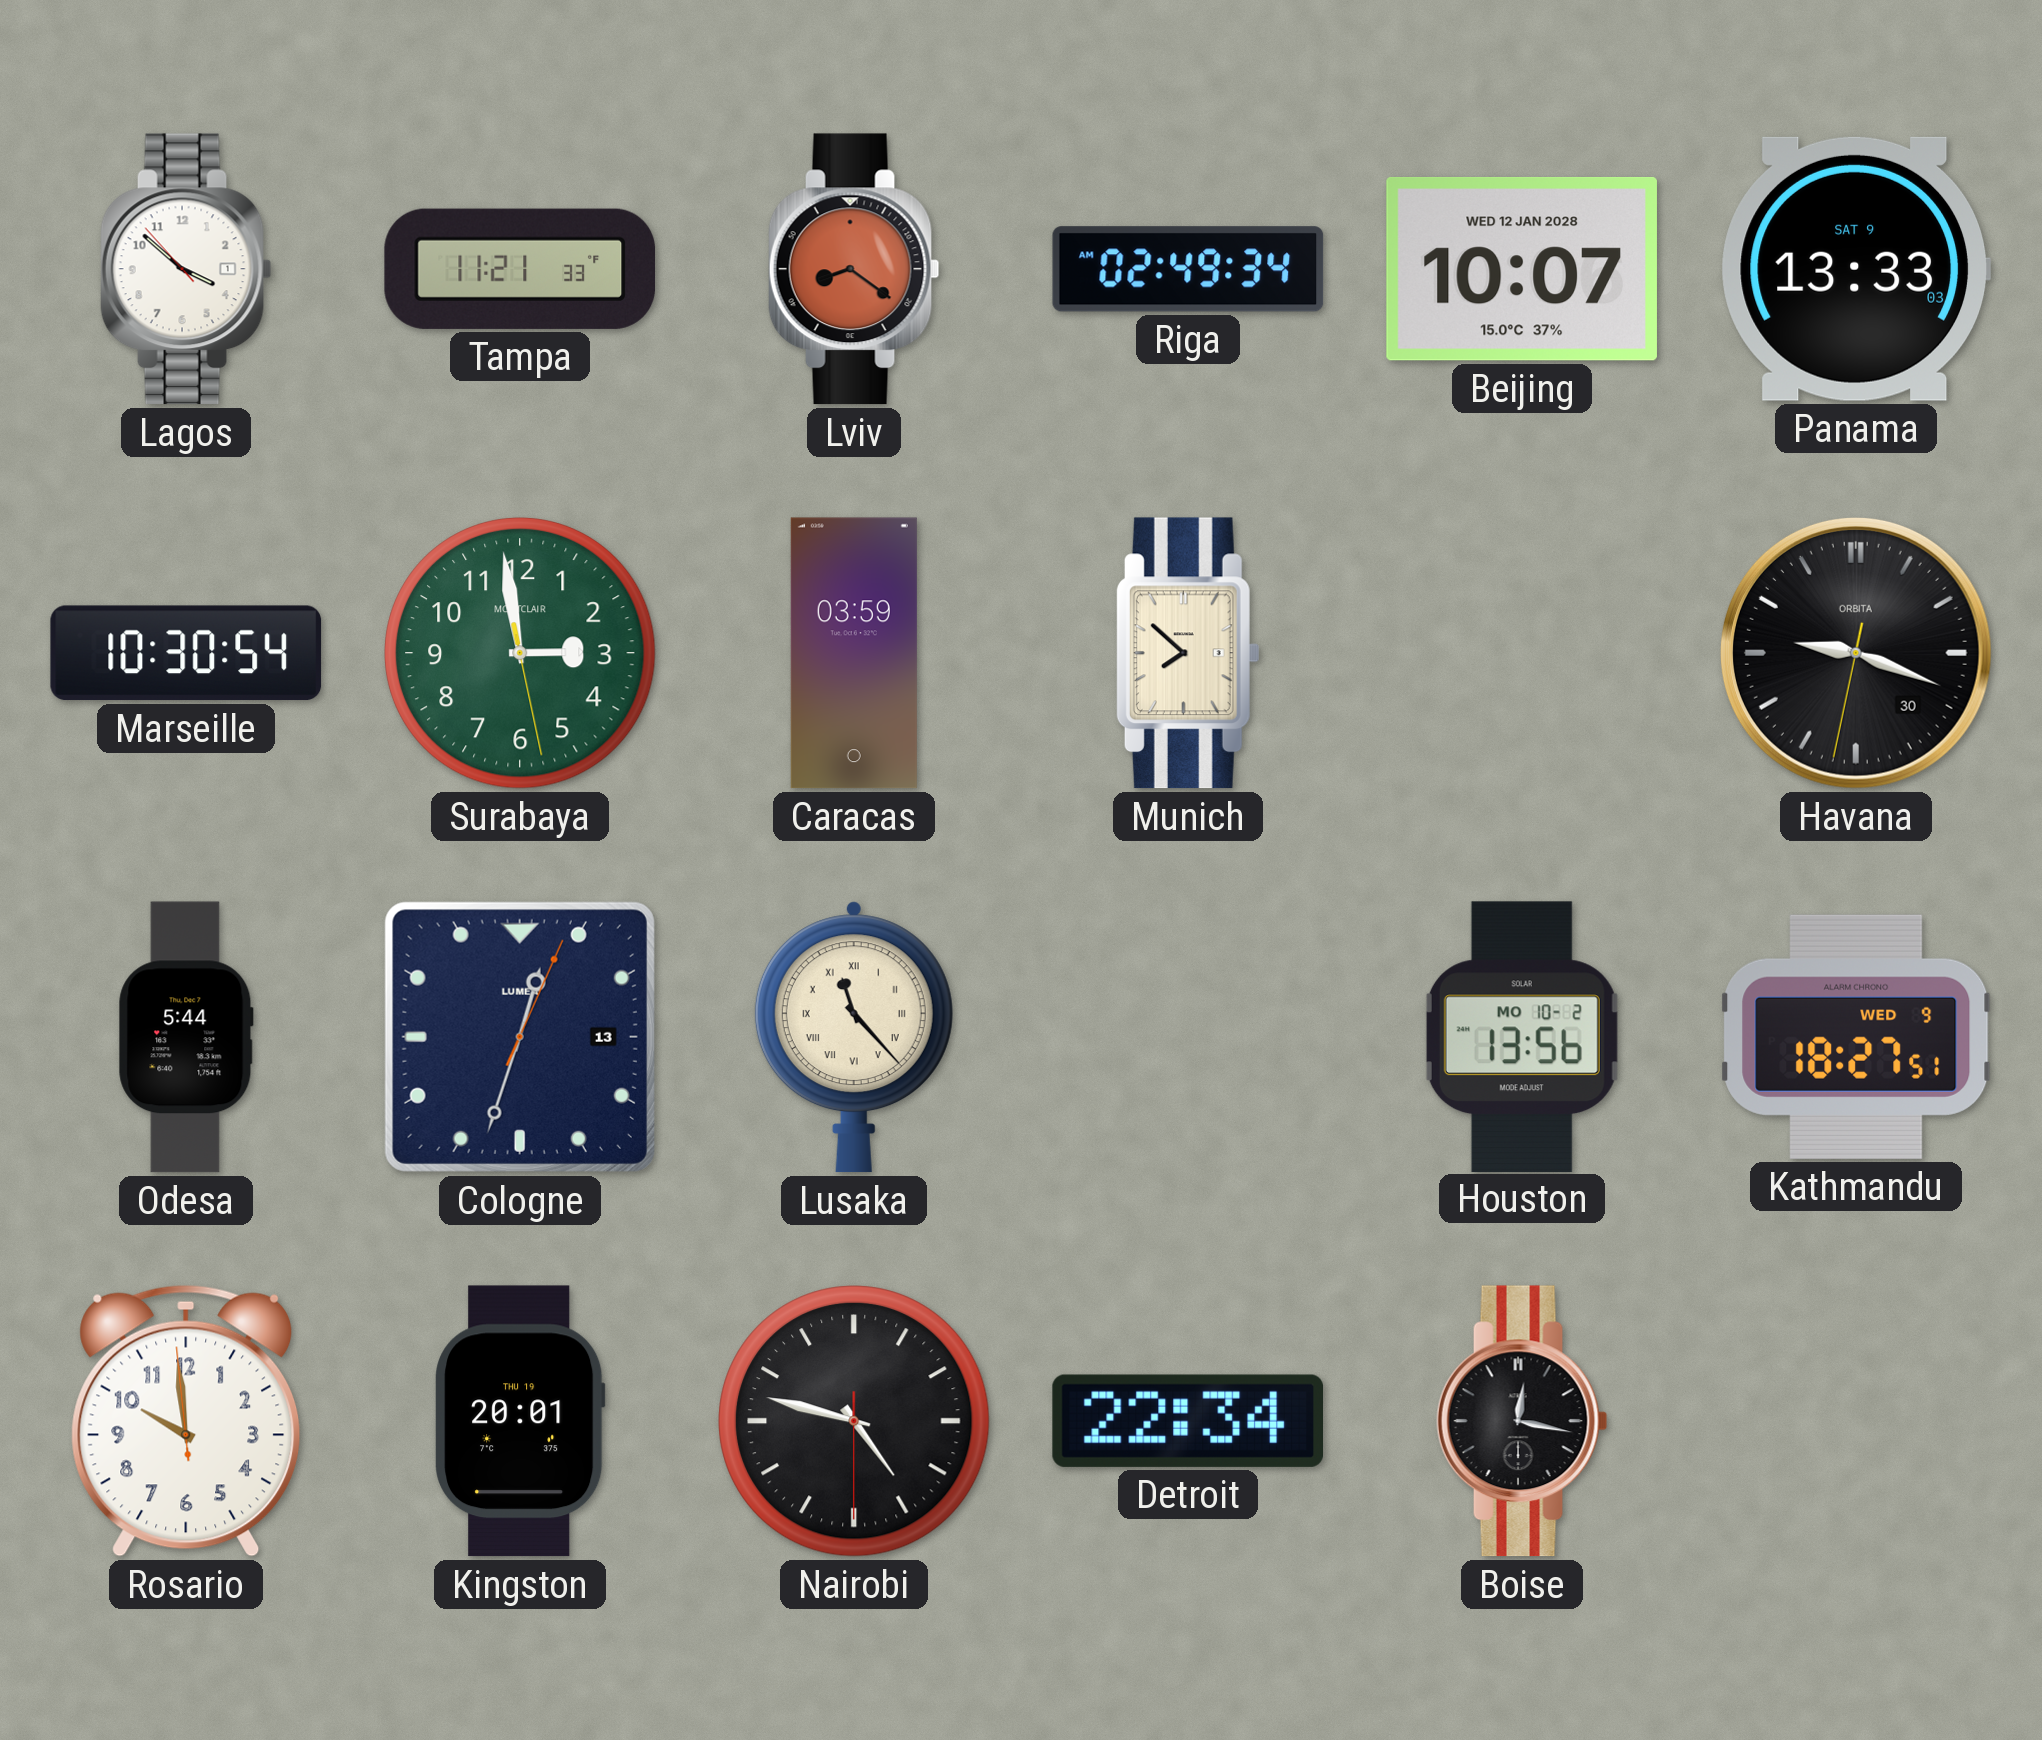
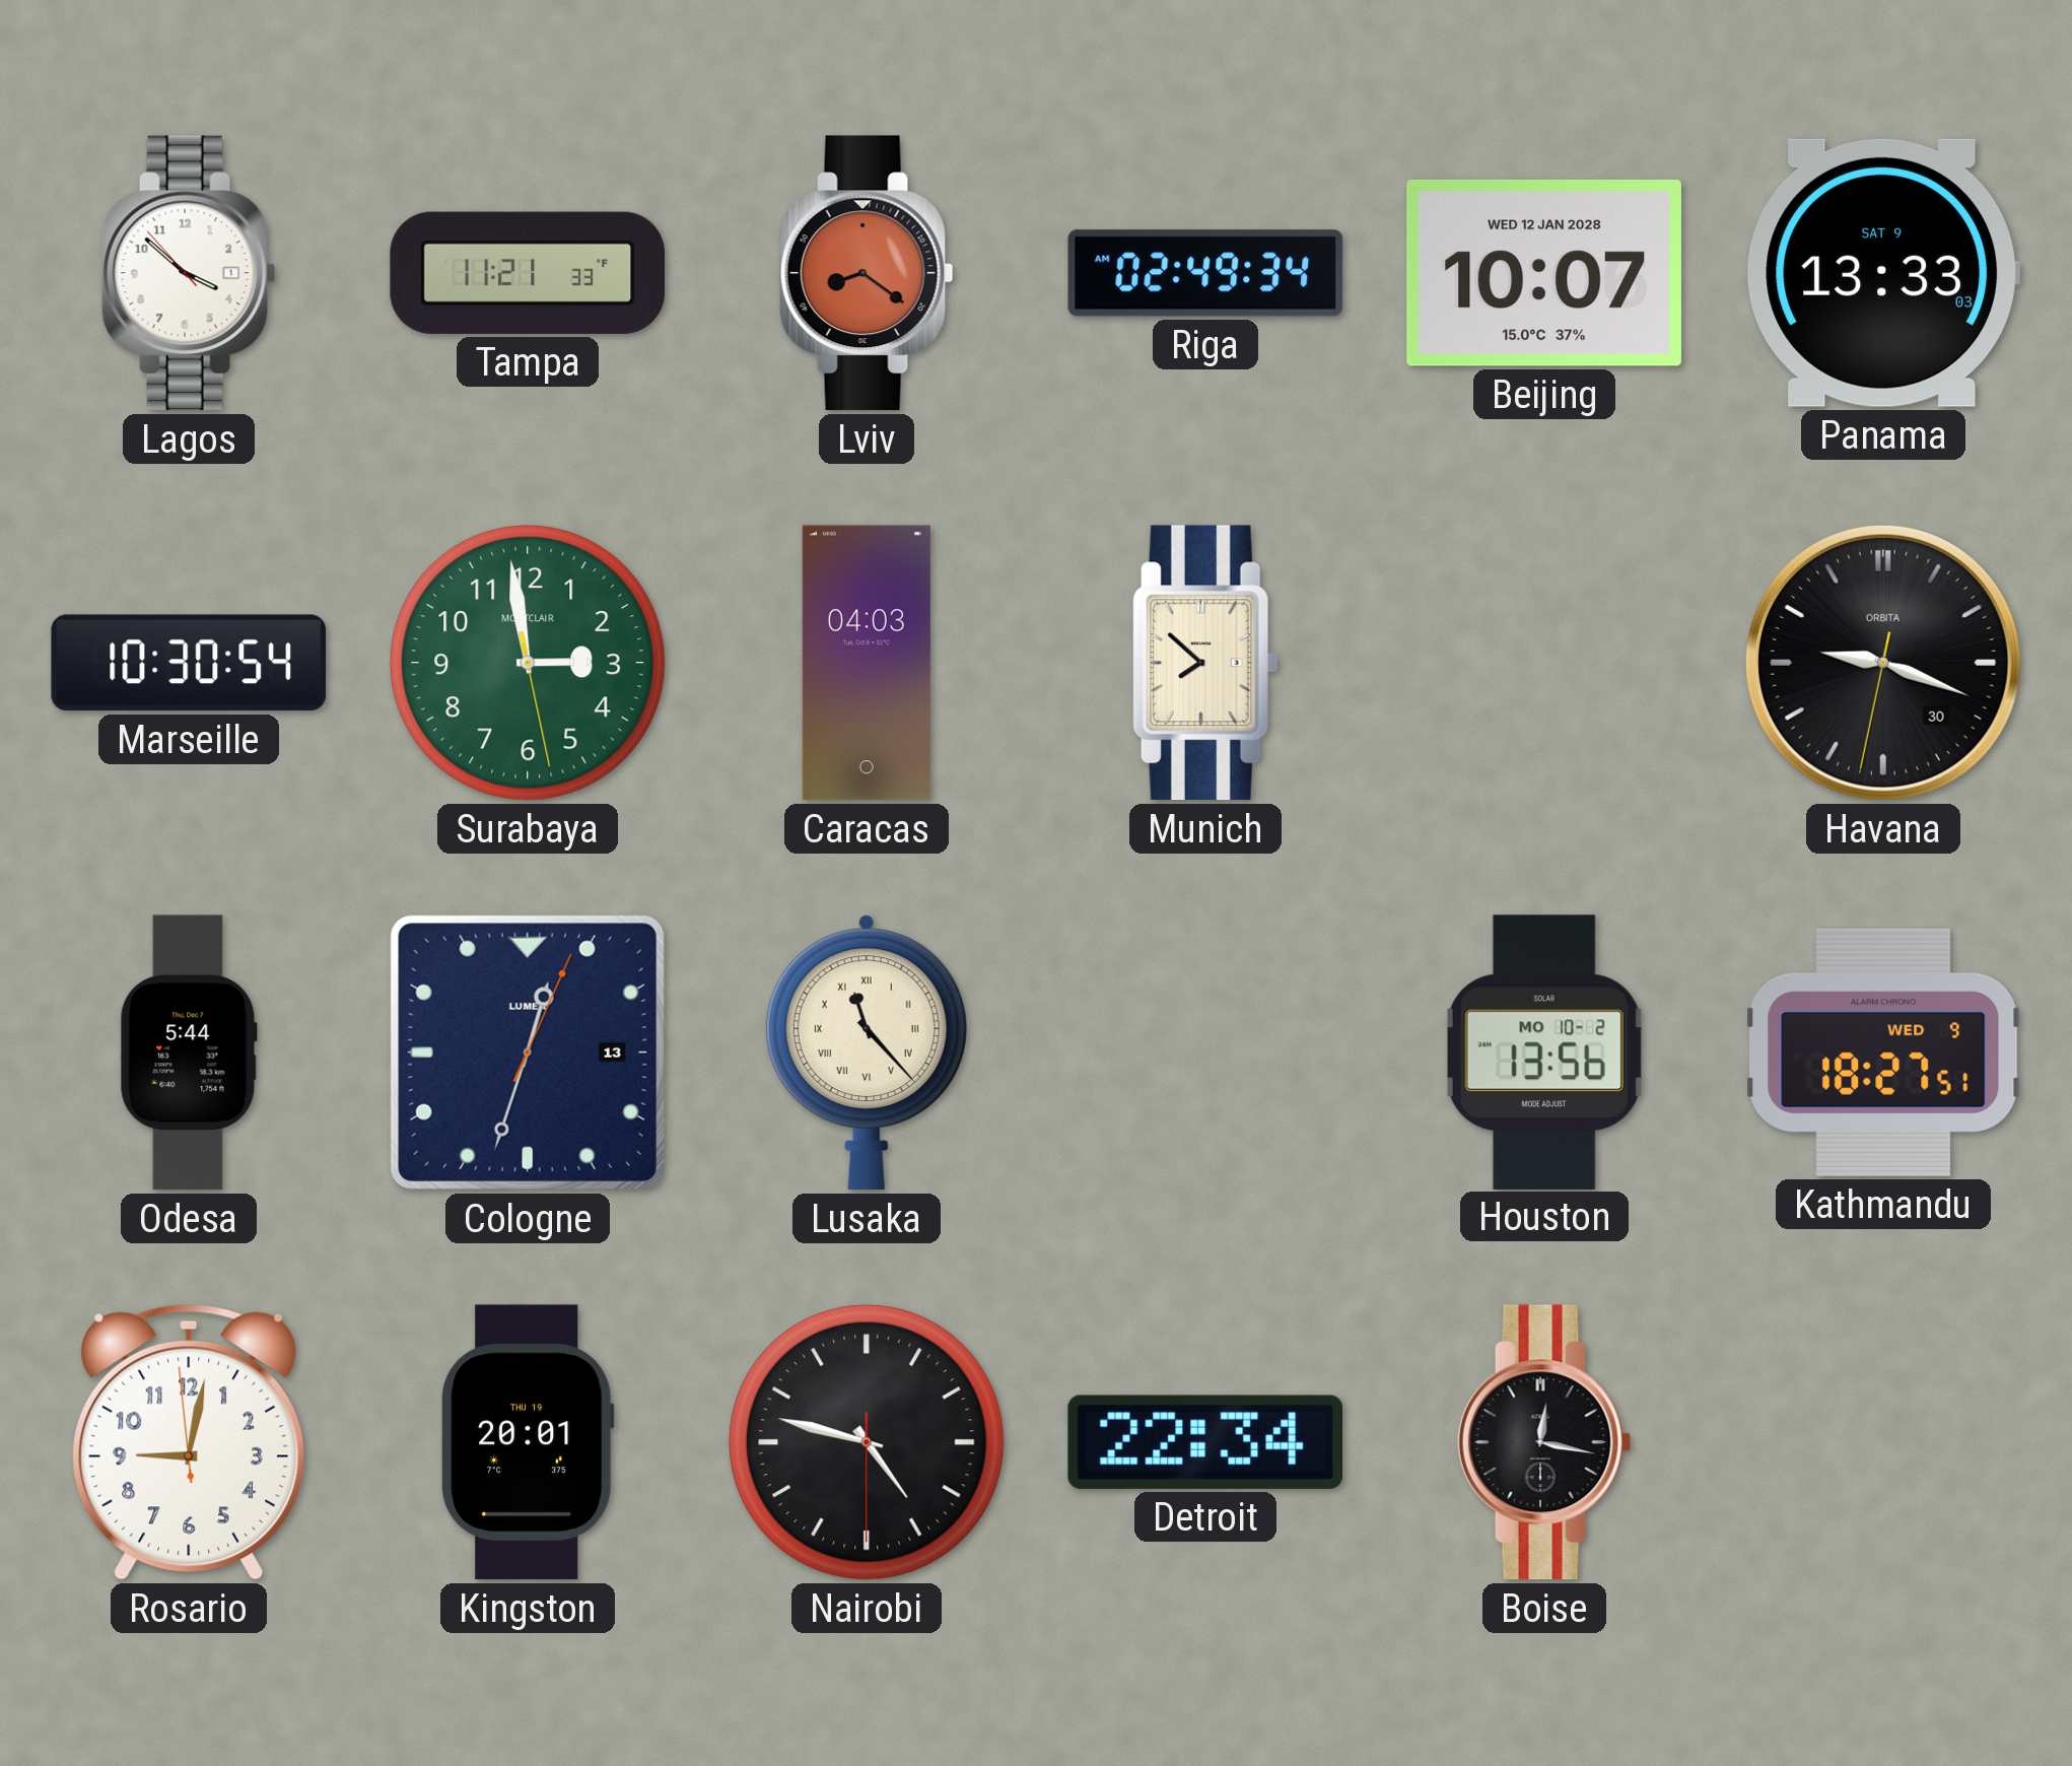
Caracas: 03:59 -> 04:03 (867, 663)
Rosario: 9:58 -> 9:01 (189, 1442)
